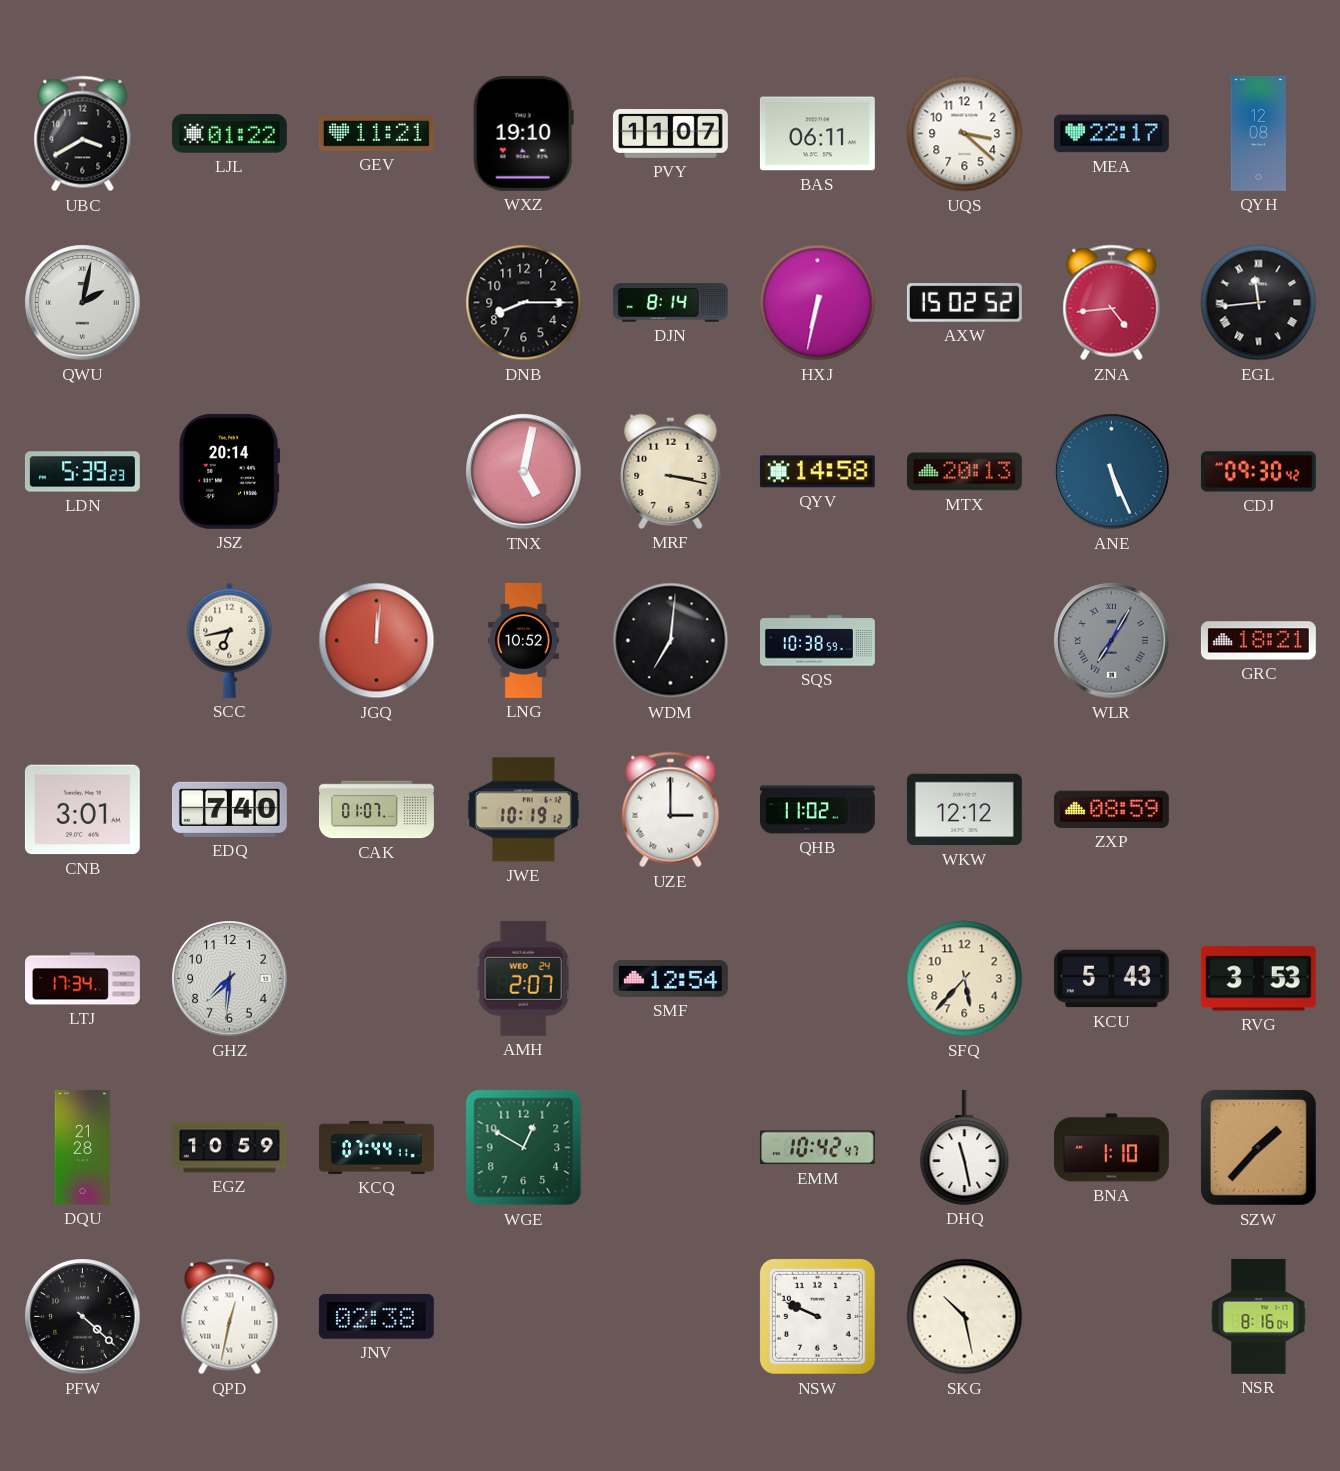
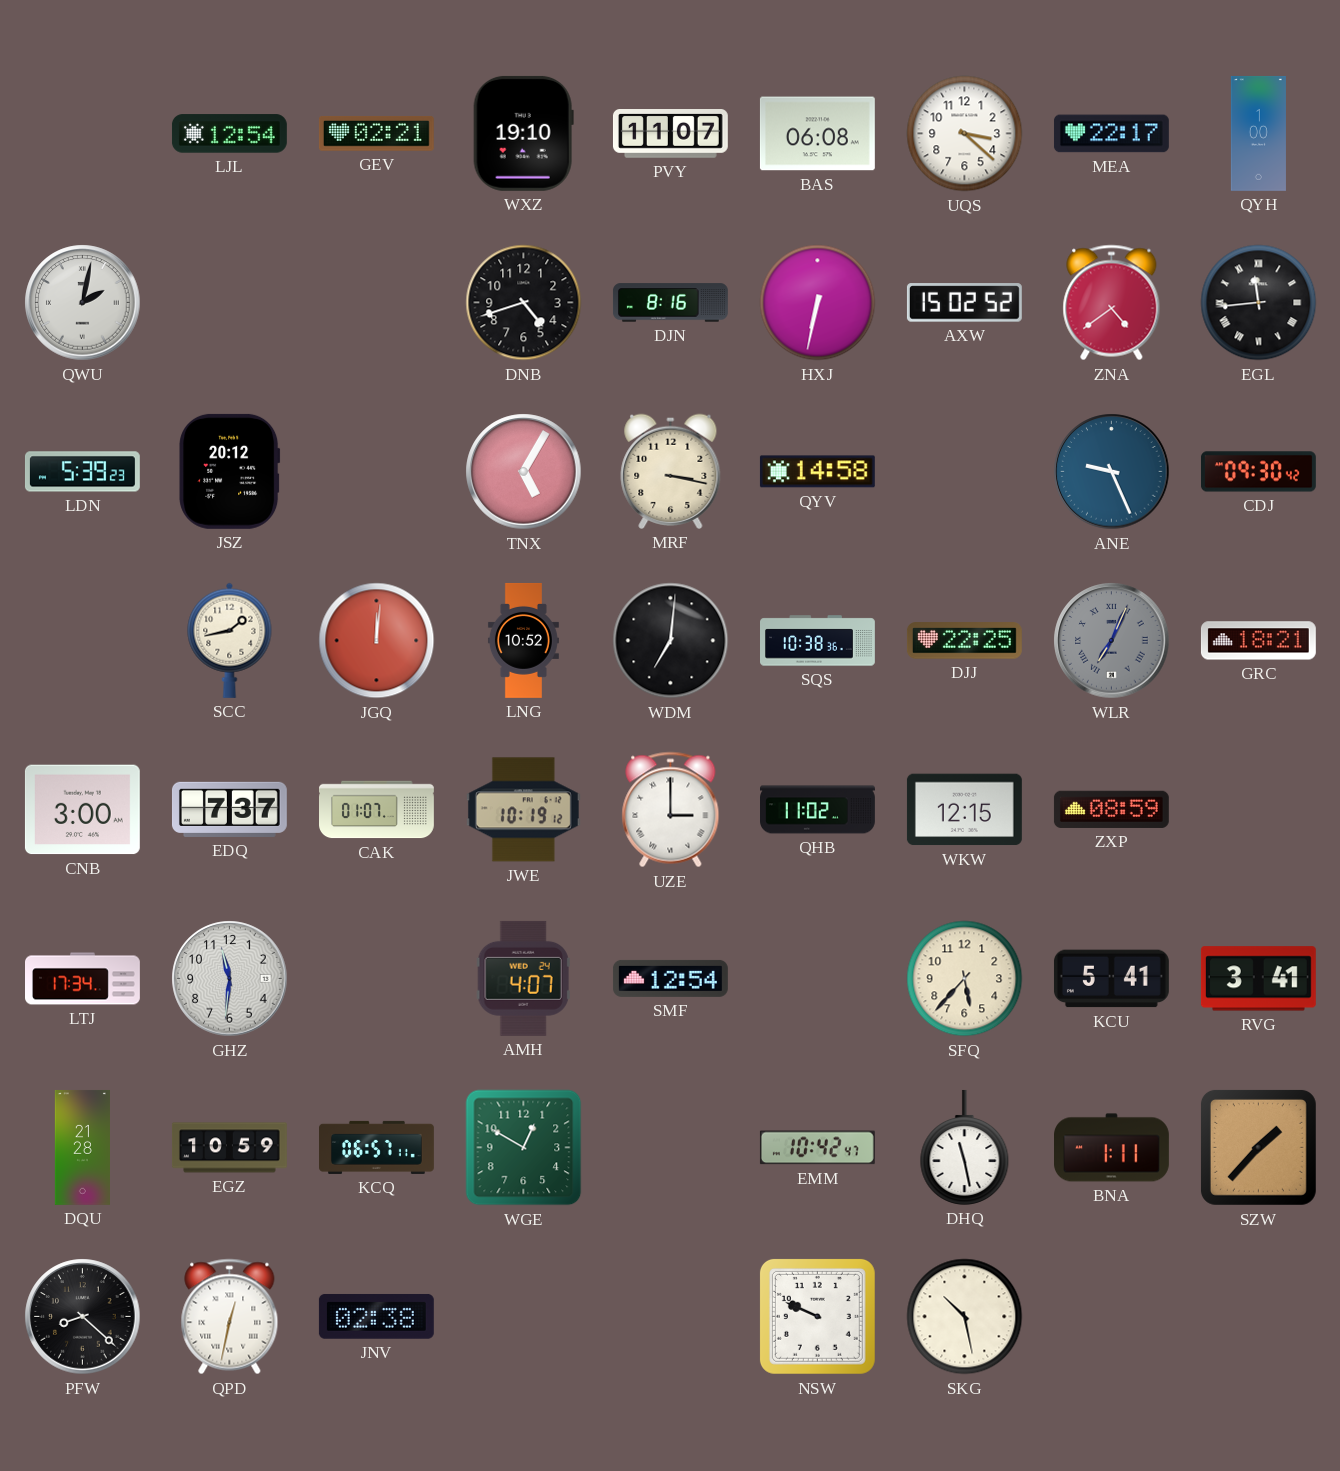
UBC: 3:40 -> none (83, 134)
LJL: 01:22 -> 12:54 (229, 134)
GEV: 11:21 -> 02:21 (376, 134)
BAS: 06:11 -> 06:08 (817, 134)
QYH: 12:08 -> 1:00 (1258, 133)
DNB: 8:15 -> 4:42 (524, 303)
DJN: 8:14 -> 8:16 (670, 303)
ZNA: 4:44 -> 4:39 (1112, 303)
JSZ: 20:14 -> 20:12 (230, 471)
TNX: 5:02 -> 5:05 (524, 472)
MTX: 20:13 -> none (964, 472)
ANE: 5:26 -> 9:26 (1112, 472)
SCC: 6:43 -> 1:43 (230, 640)
SQS: 10:38:59 -> 10:38:36 (818, 641)
DJJ: none -> 22:25 (964, 641)
WLR: 7:05 -> 7:04 (1112, 641)
CNB: 3:01 -> 3:00 (82, 810)
EDQ: 7:40 -> 7:37 (229, 809)
WKW: 12:12 -> 12:15 (964, 810)
GHZ: 7:31 -> 11:31 (230, 979)
AMH: 2:07 -> 4:07 (523, 978)
KCU: 5:43 -> 5:41 (1111, 979)
RVG: 3:53 -> 3:41 (1258, 979)
KCQ: 07:44 -> 06:57 (377, 1147)
BNA: 1:10 -> 1:11 (1112, 1148)
PFW: 4:22 -> 8:22 (83, 1317)
NSR: 8:16 -> none (1259, 1316)
